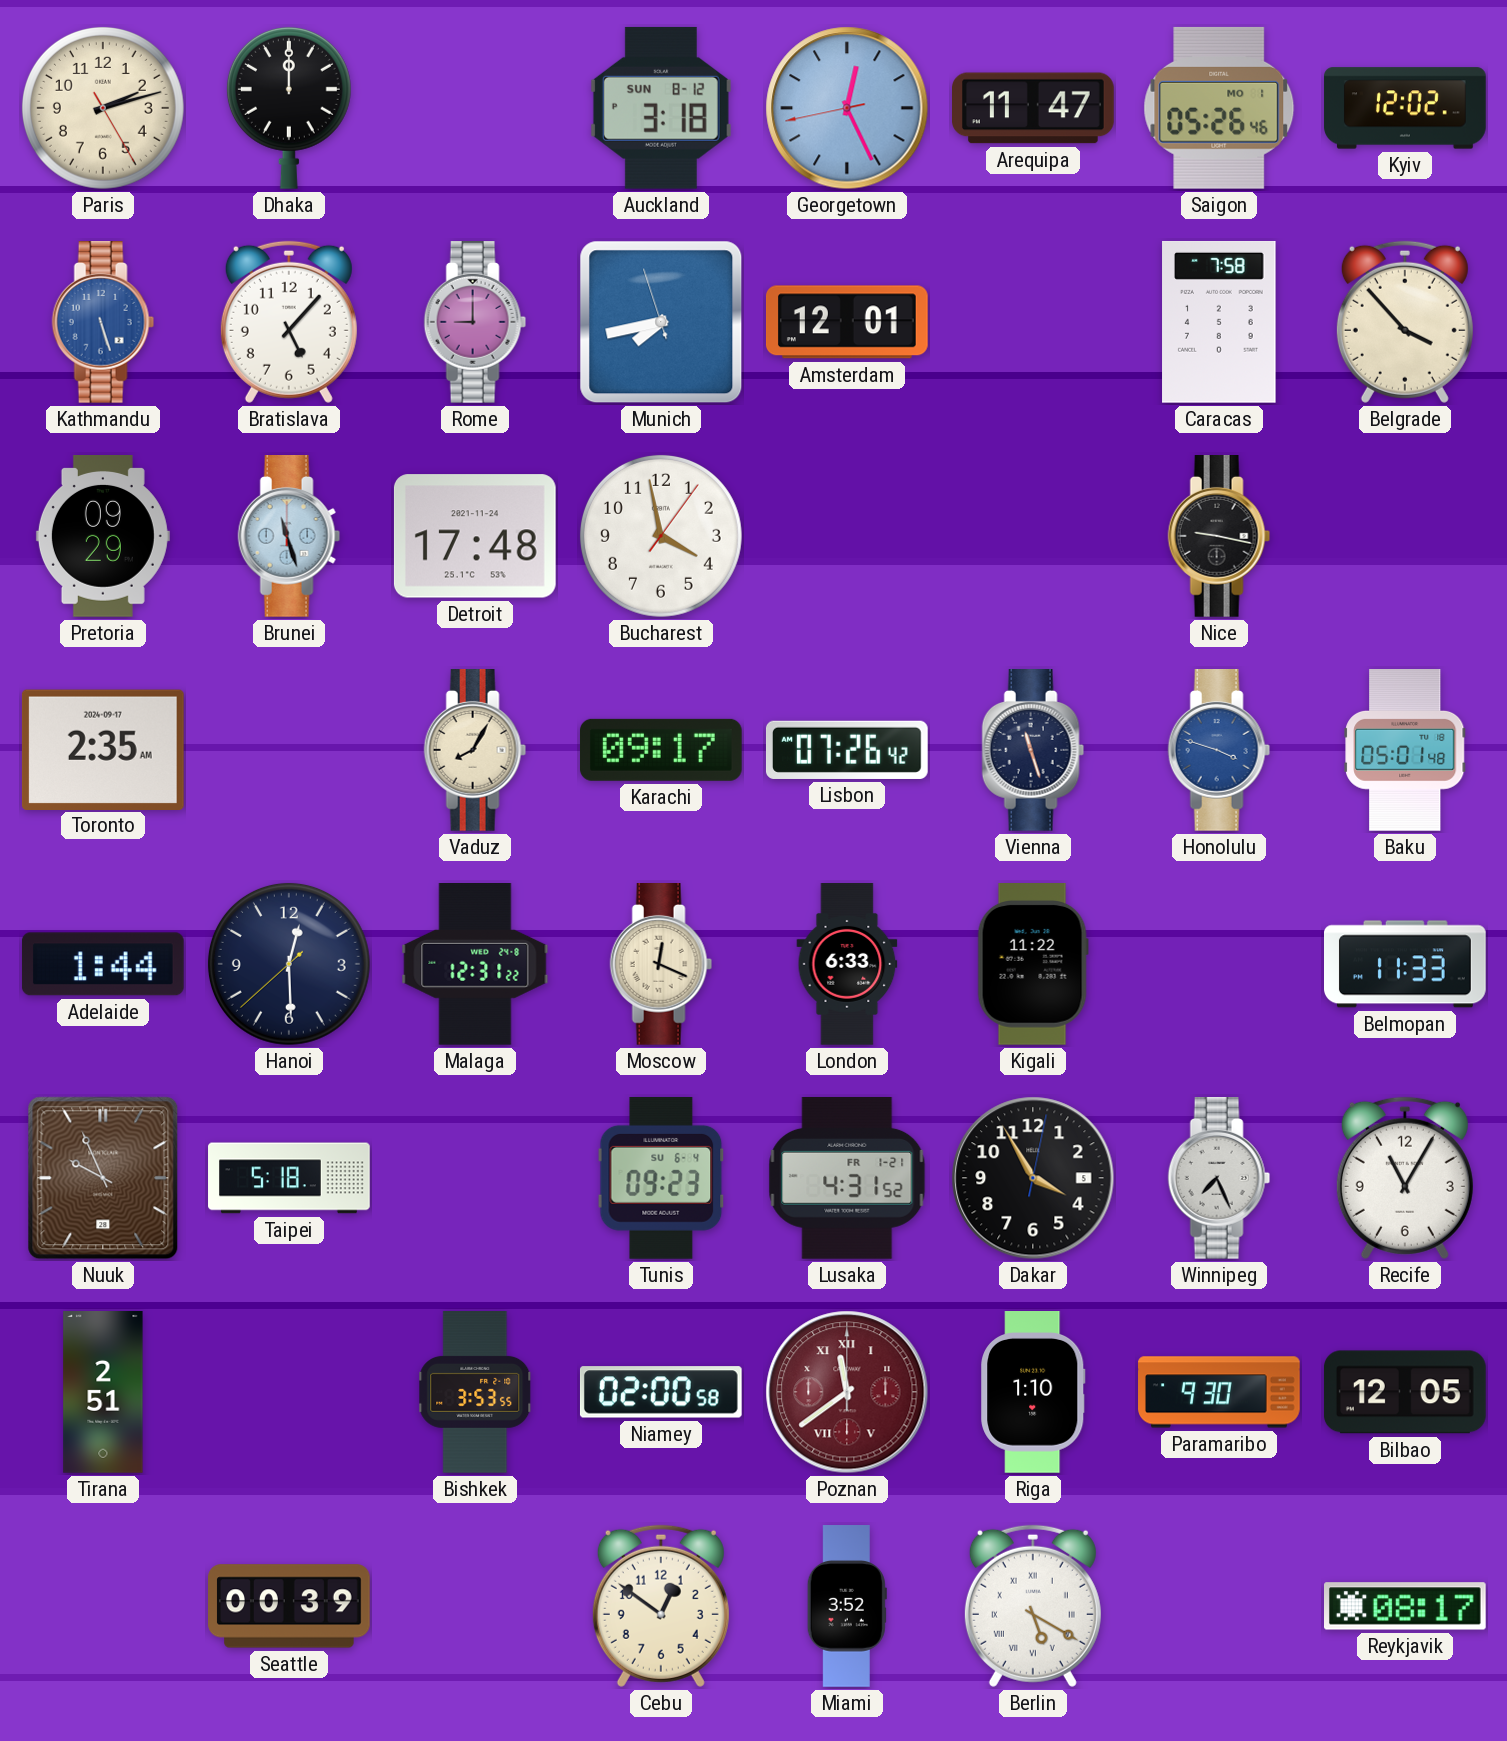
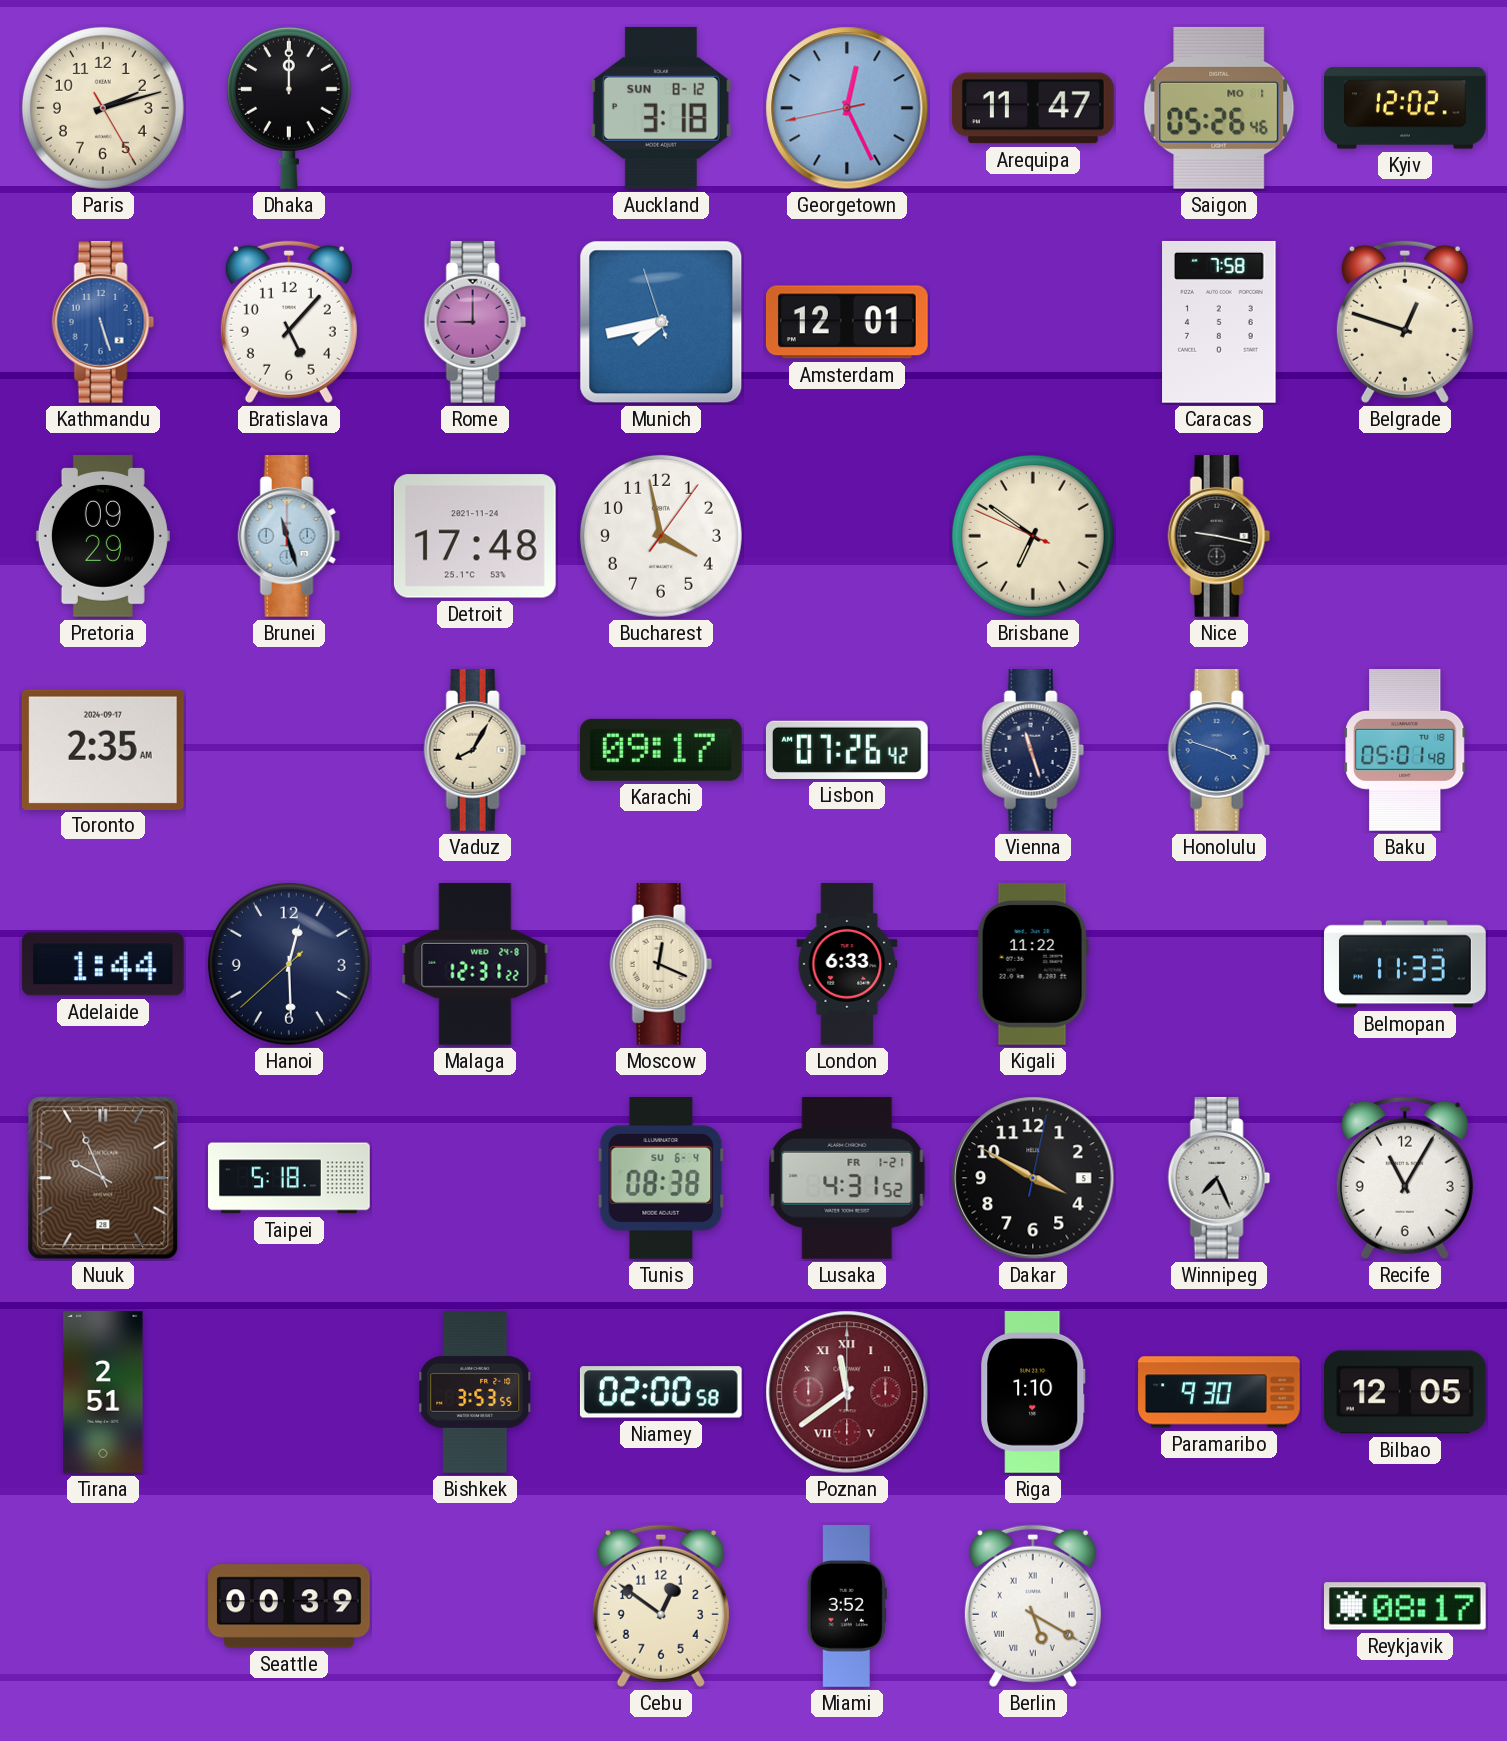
Belgrade: 3:53 -> 12:48 (1405, 322)
Brisbane: none -> 6:50 (1033, 536)
Tunis: 09:23 -> 08:38 (661, 1178)
Dakar: 3:55 -> 3:50 (1033, 1178)
